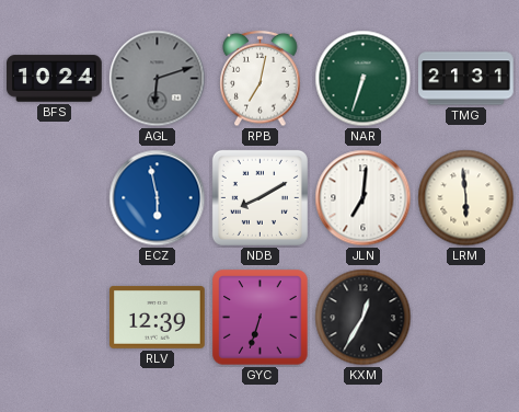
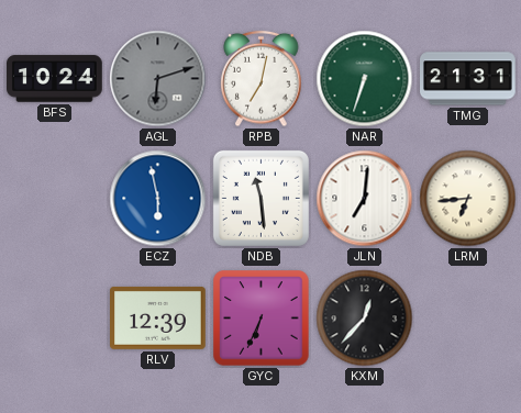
NDB: 8:10 -> 11:29 (260, 198)
LRM: 5:59 -> 6:44 (468, 199)
GYC: 6:33 -> 6:34 (262, 319)
KXM: 12:35 -> 12:37 (365, 319)
